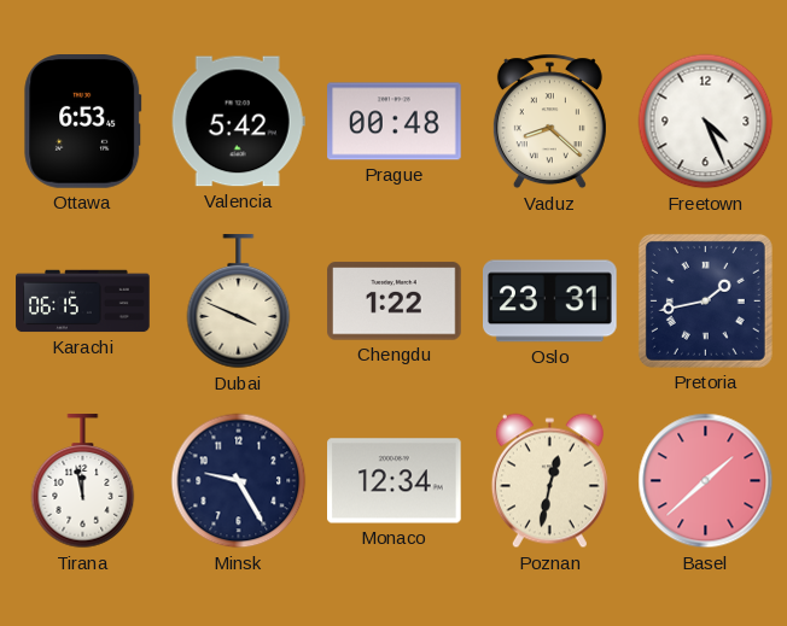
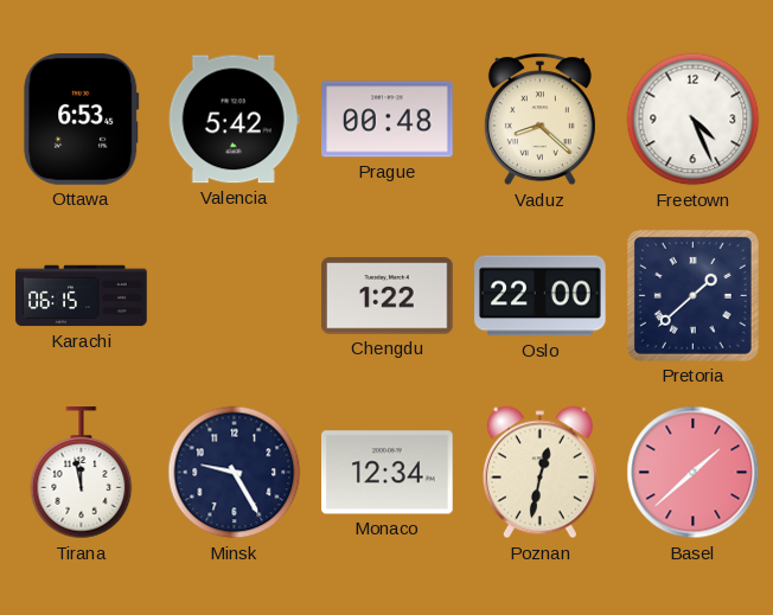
Dubai: 3:49 -> none (239, 302)
Oslo: 23:31 -> 22:00 (541, 296)
Pretoria: 1:43 -> 1:38 (692, 295)
